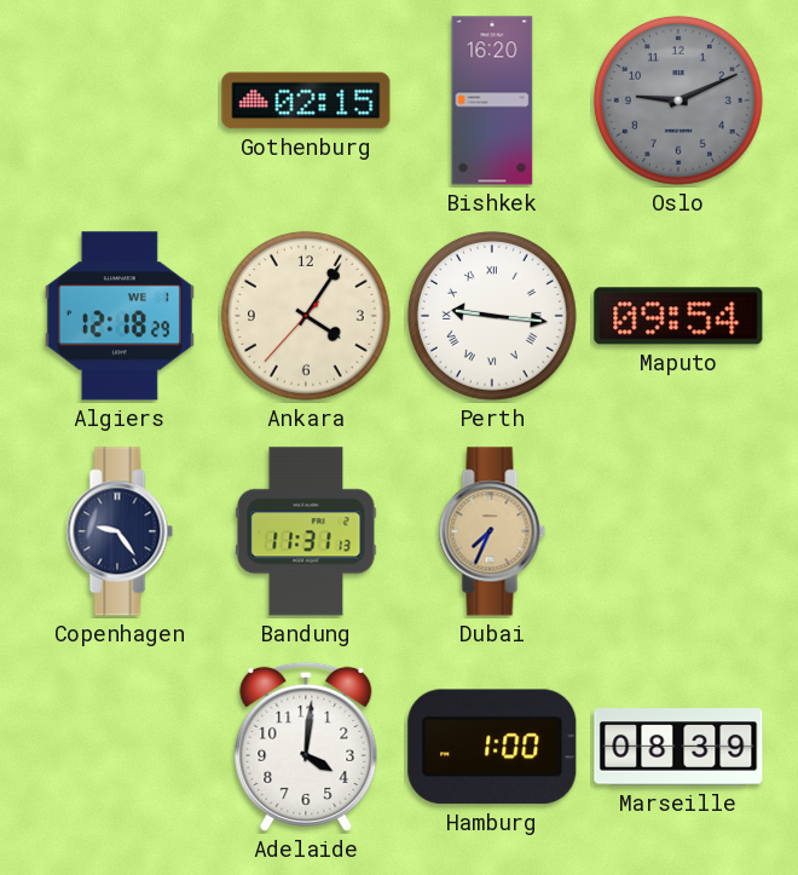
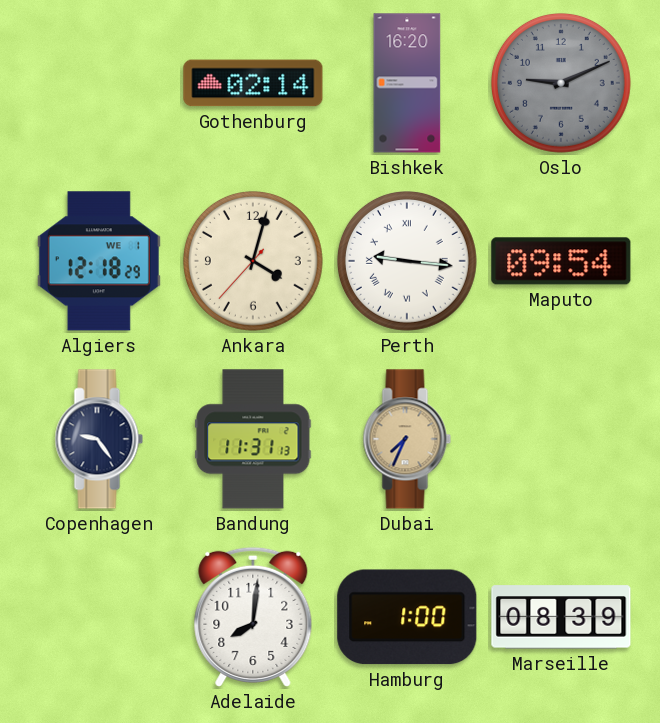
Gothenburg: 02:15 -> 02:14 (253, 83)
Ankara: 4:05 -> 4:02 (253, 261)
Adelaide: 4:01 -> 8:01 (253, 617)
